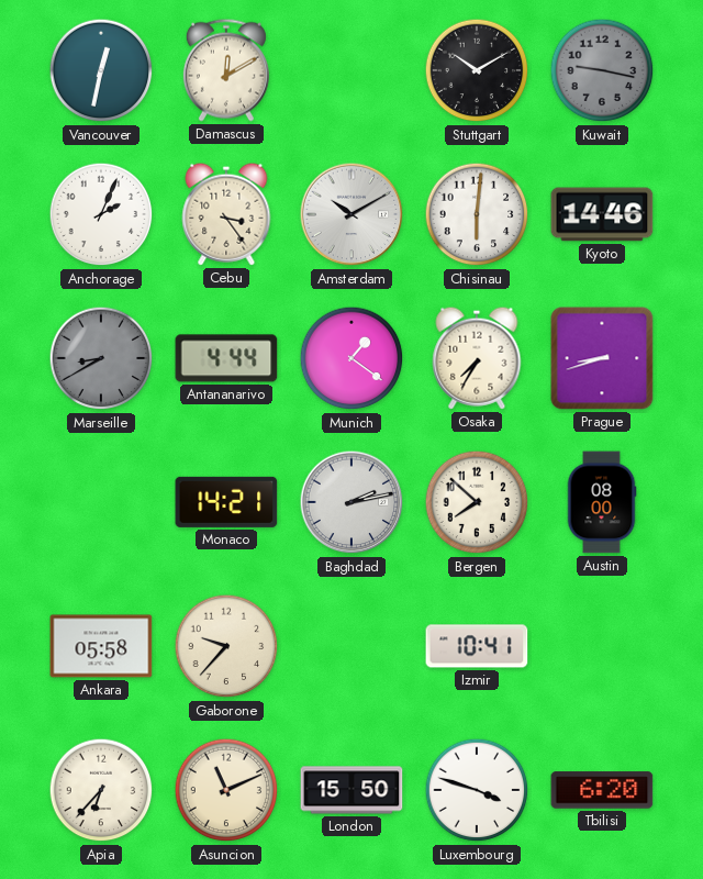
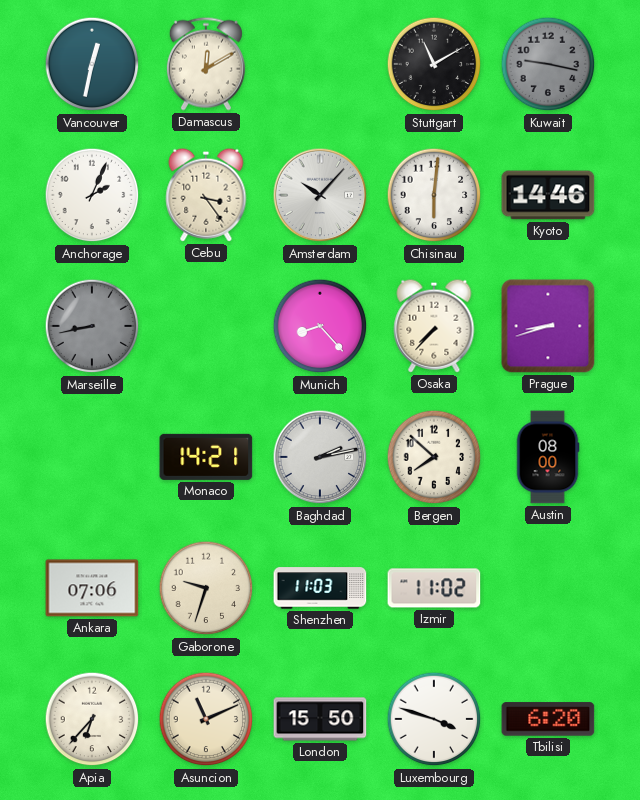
Stuttgart: 10:10 -> 11:10 (434, 64)
Amsterdam: 10:10 -> 10:07 (320, 195)
Marseille: 8:40 -> 8:43 (92, 326)
Antananarivo: 4:44 -> none (226, 358)
Munich: 1:21 -> 8:23 (320, 326)
Osaka: 7:35 -> 7:37 (434, 326)
Ankara: 05:58 -> 07:06 (92, 588)
Gaborone: 9:37 -> 9:33 (206, 588)
Shenzhen: none -> 11:03 (320, 588)
Izmir: 10:41 -> 11:02 (434, 588)
